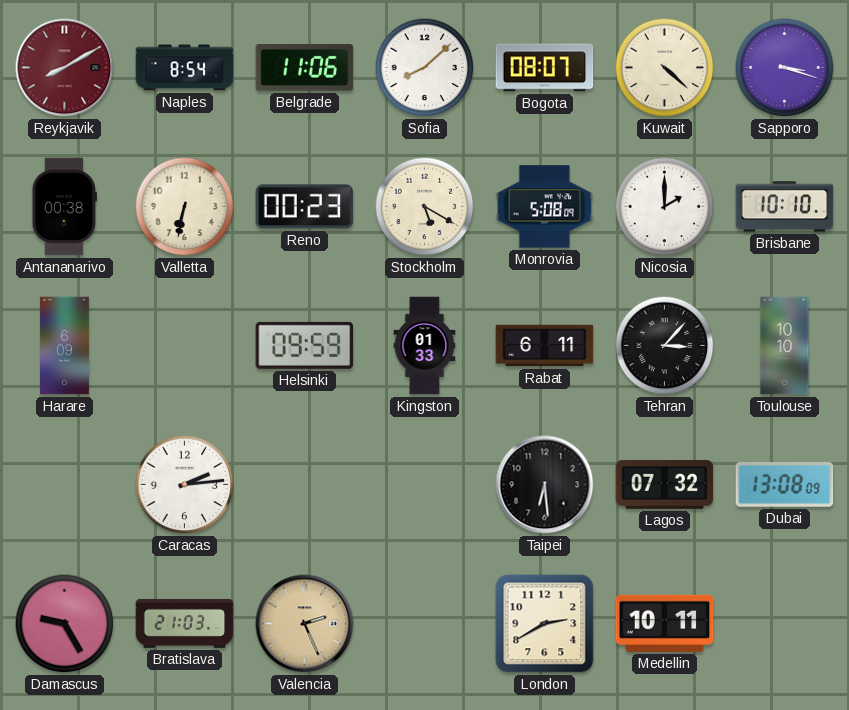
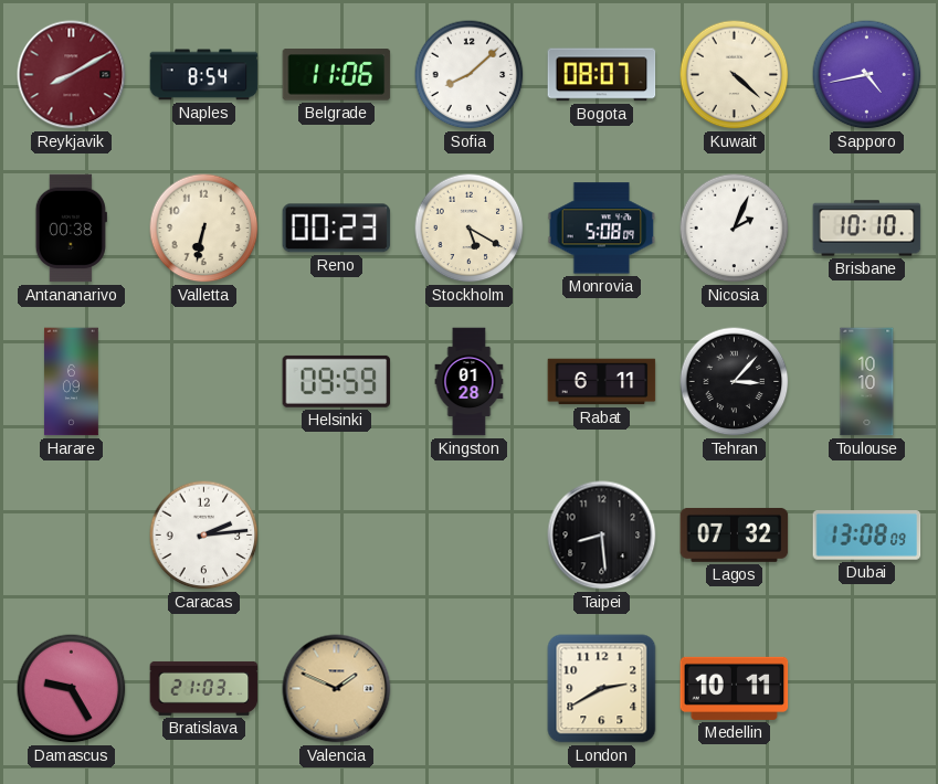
Sapporo: 3:18 -> 4:43 (867, 75)
Nicosia: 2:00 -> 2:04 (735, 229)
Kingston: 01:33 -> 01:28 (470, 382)
Taipei: 6:29 -> 8:29 (602, 536)
Valencia: 2:26 -> 1:49 (337, 689)
